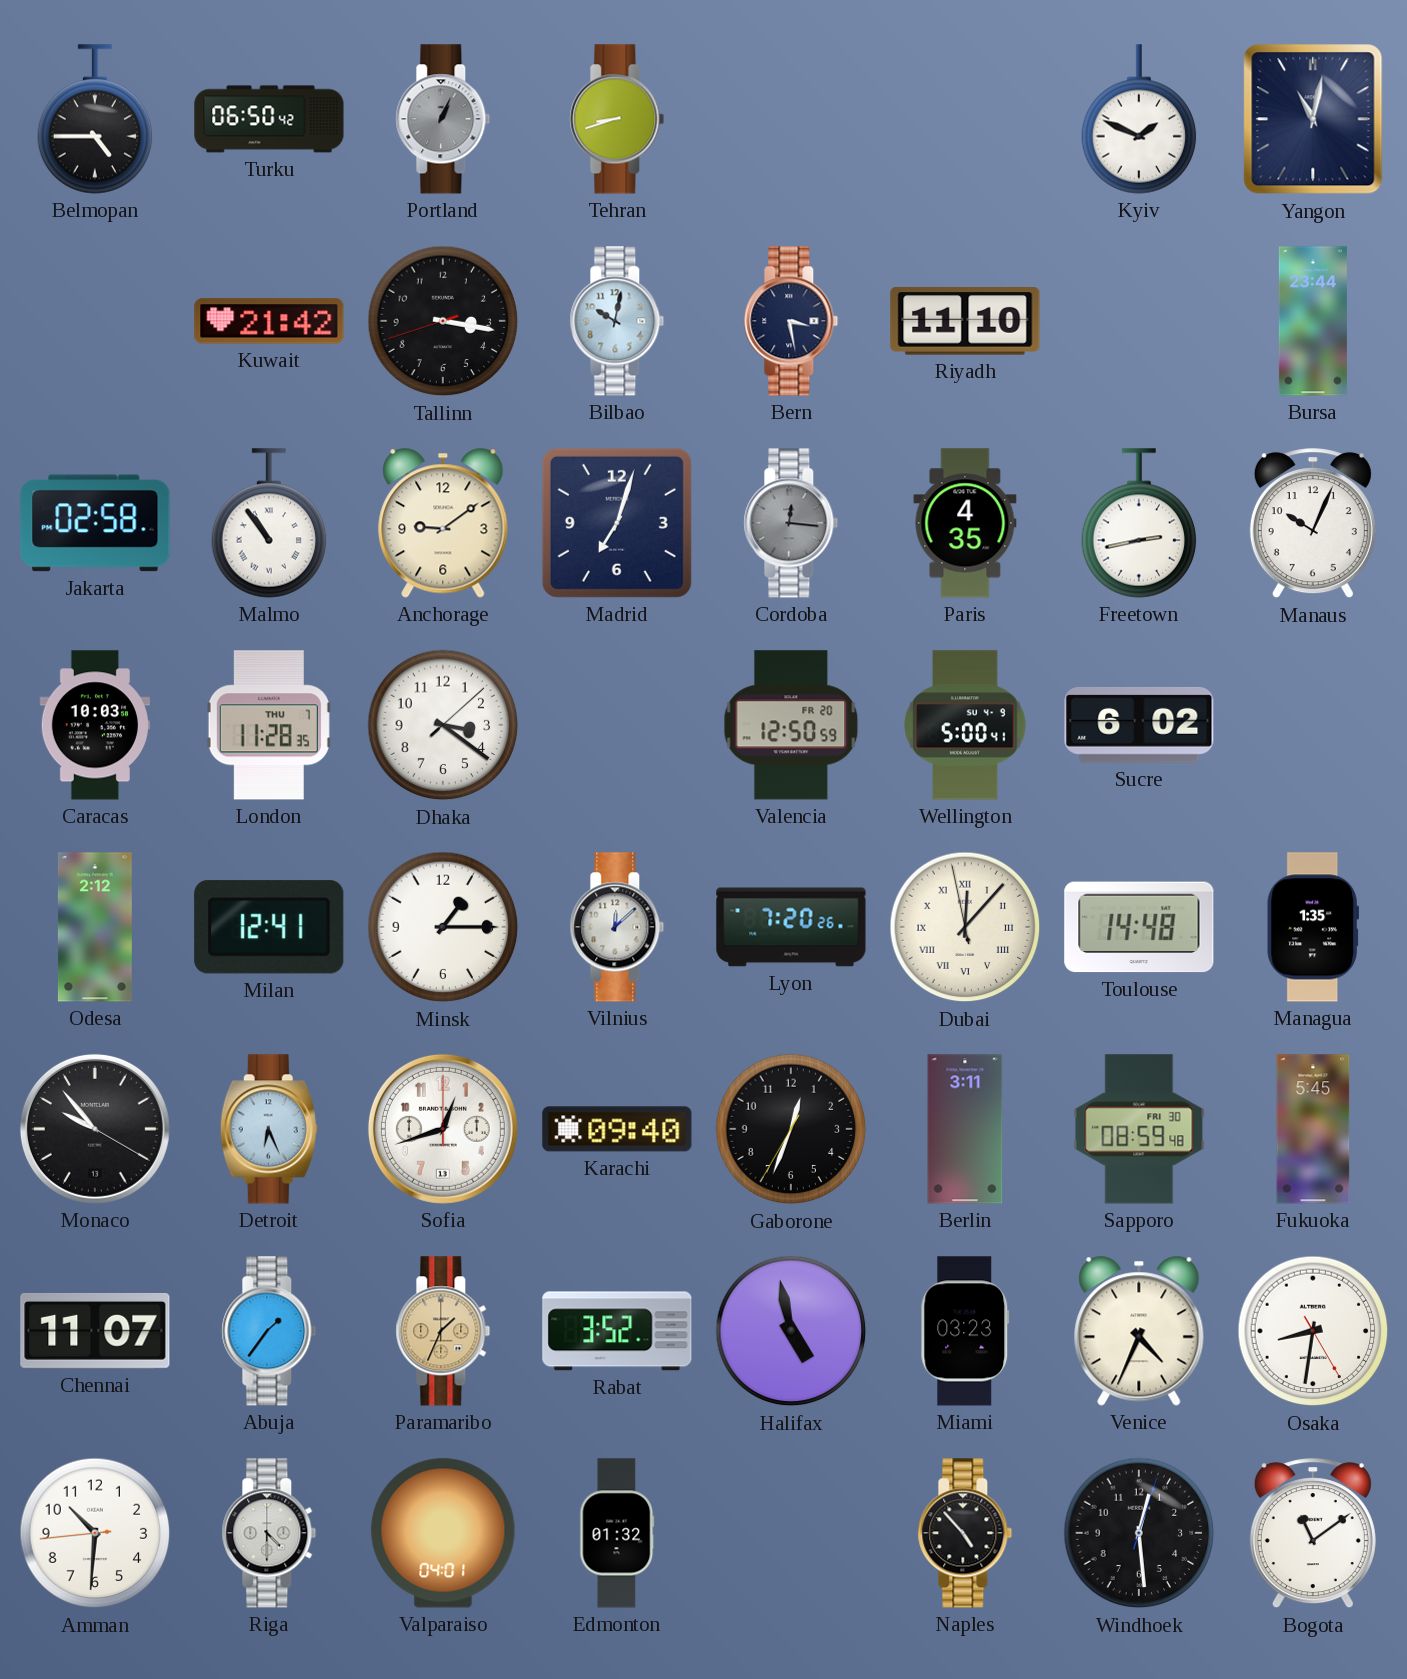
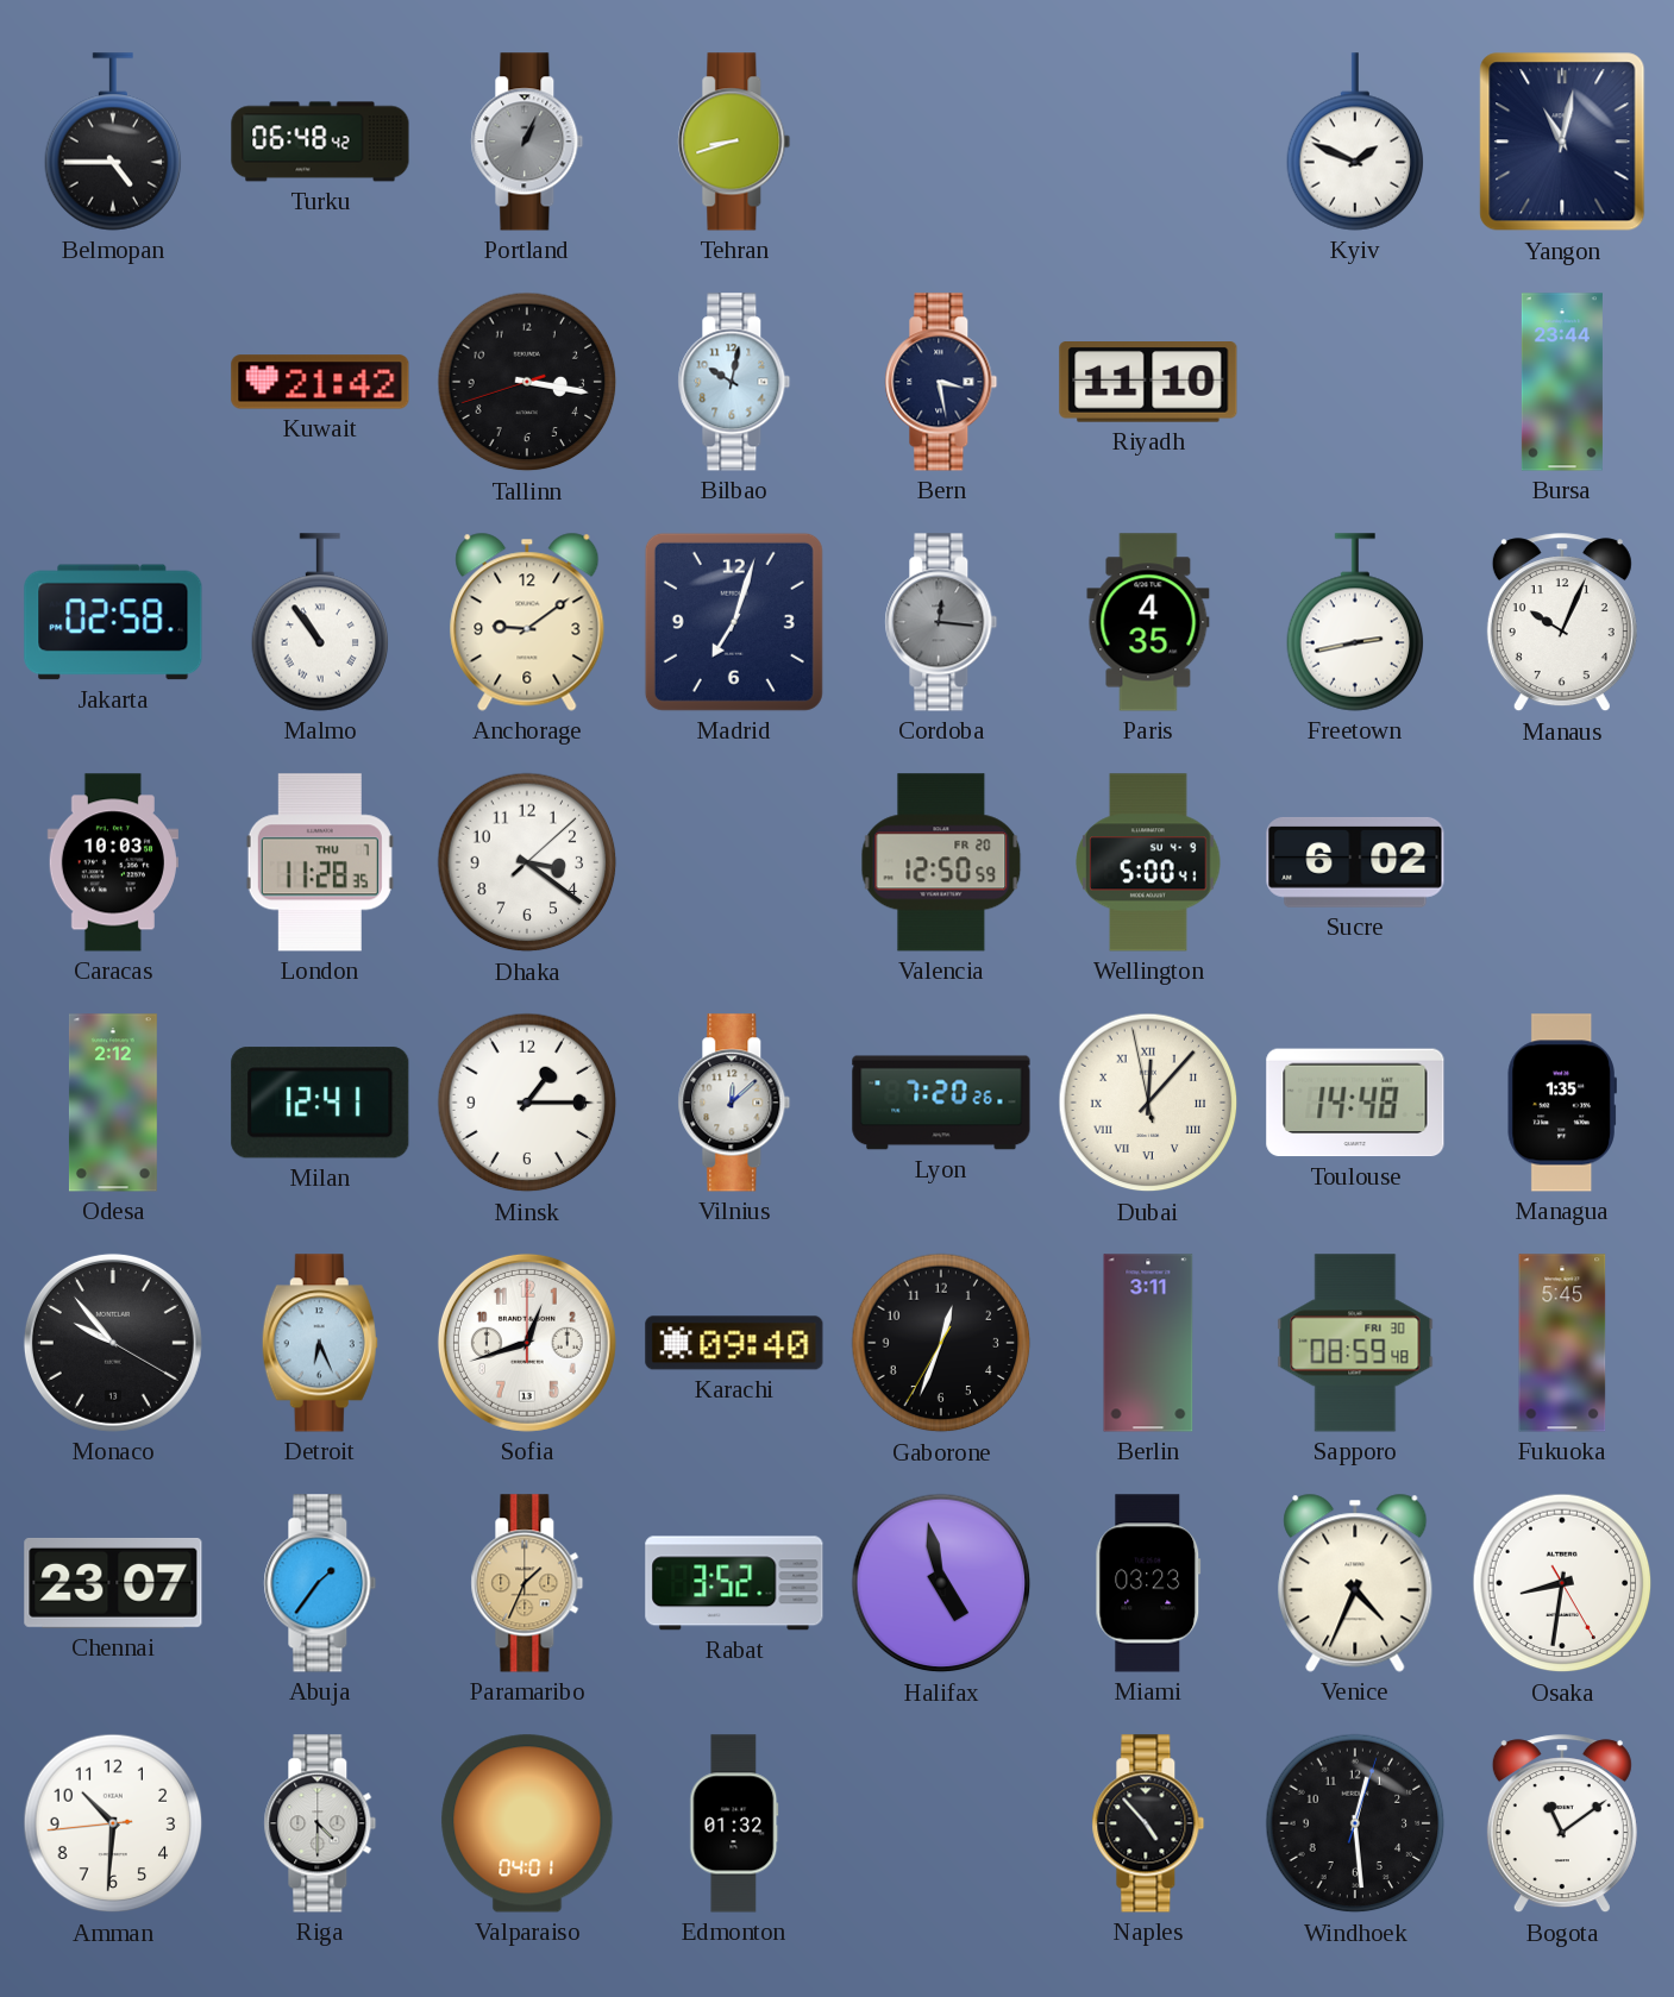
Turku: 06:50 -> 06:48 (320, 142)
Chennai: 11:07 -> 23:07 (113, 1583)
